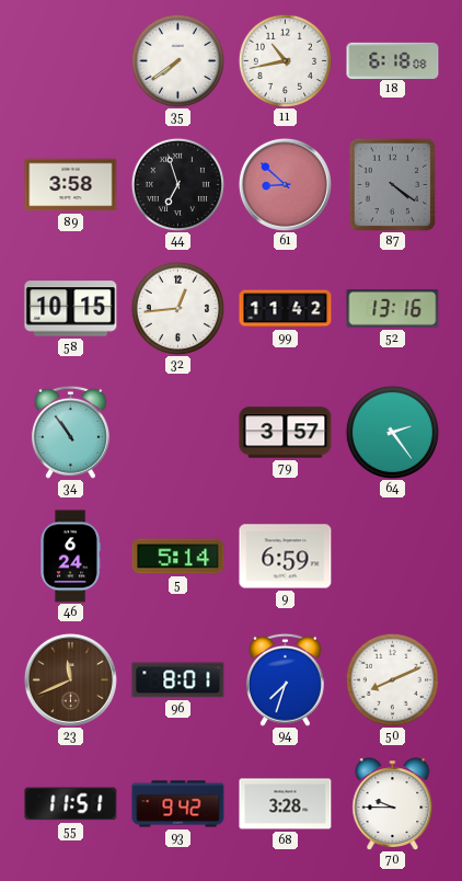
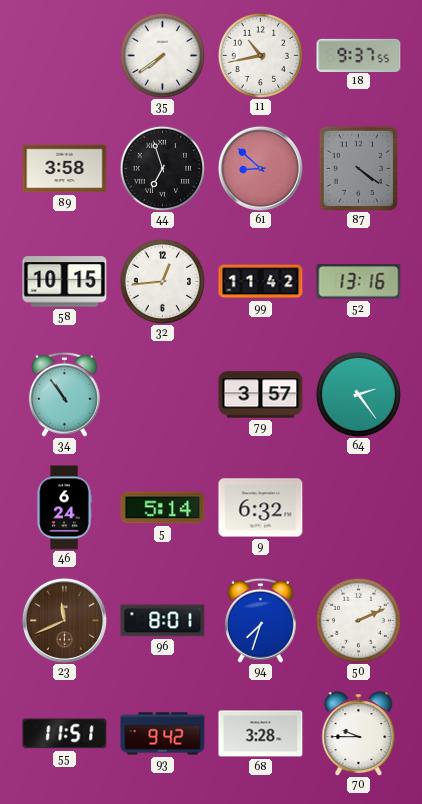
18: 6:18 -> 9:37 (359, 55)
9: 6:59 -> 6:32 (261, 508)
50: 8:11 -> 2:11 (358, 620)
